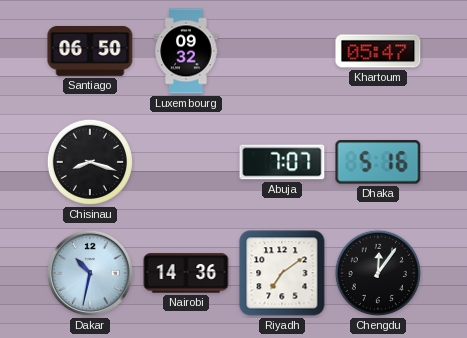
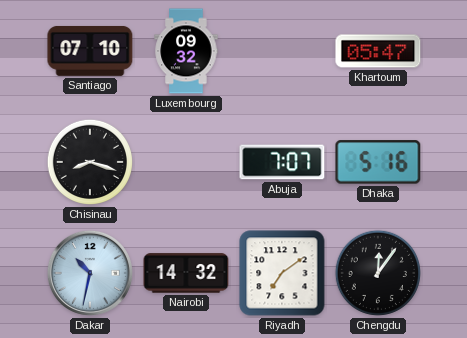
Santiago: 06:50 -> 07:10 (90, 51)
Nairobi: 14:36 -> 14:32 (186, 273)
